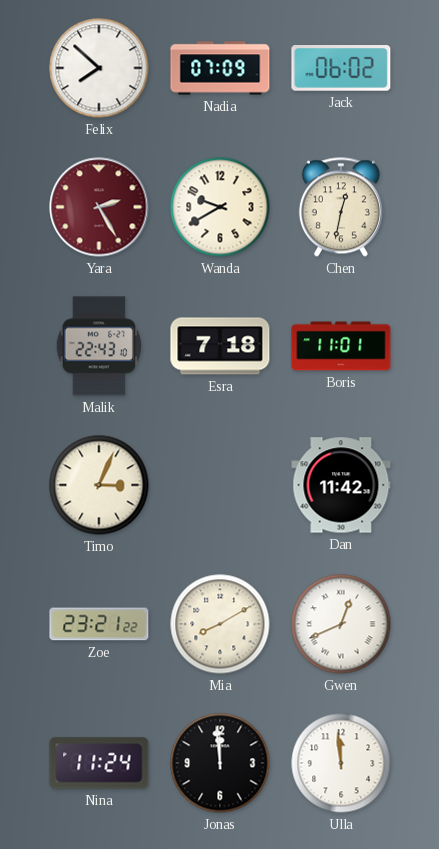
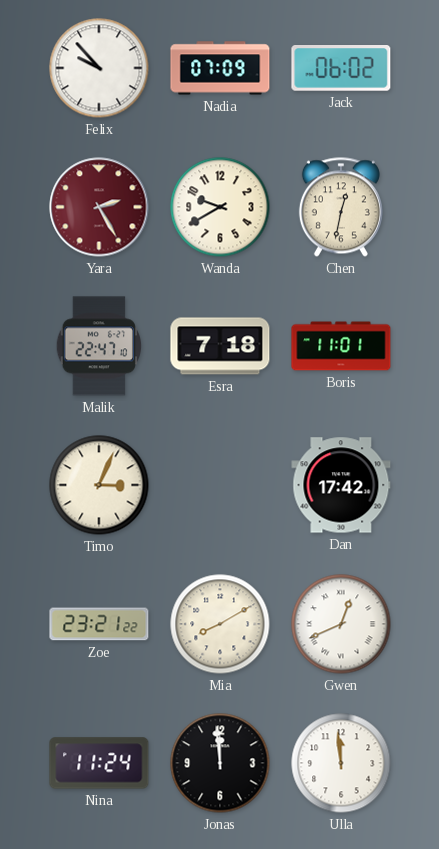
Felix: 7:52 -> 9:53 (99, 68)
Malik: 22:43 -> 22:47 (98, 346)
Dan: 11:42 -> 17:42 (341, 485)
